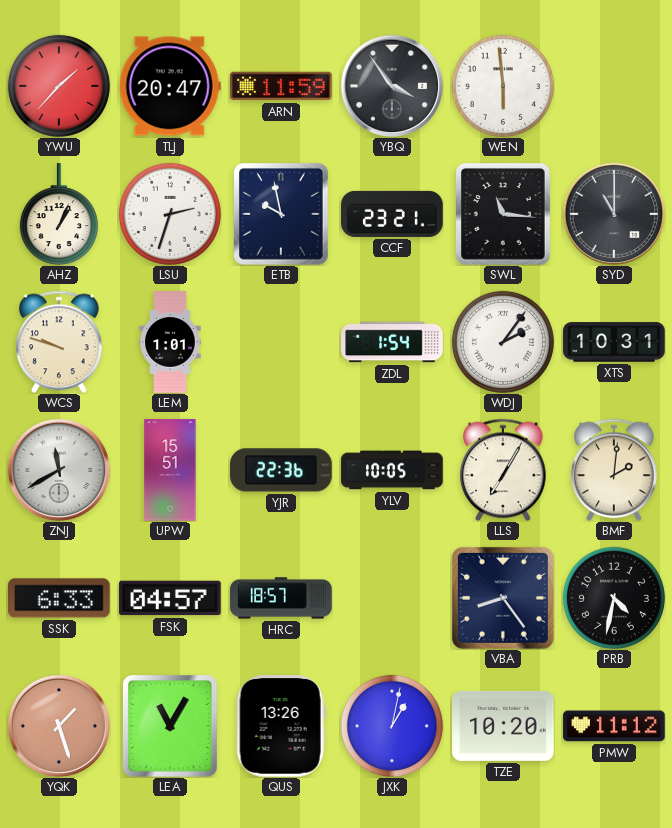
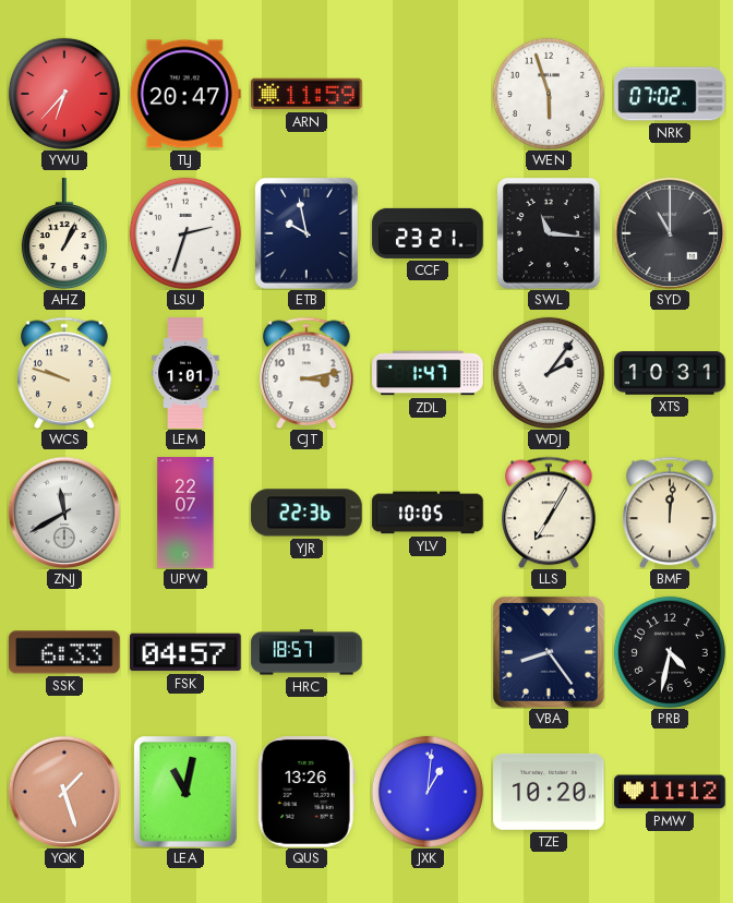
YWU: 1:37 -> 6:37 (64, 94)
YBQ: 3:54 -> none (392, 86)
WEN: 5:59 -> 5:57 (549, 94)
NRK: none -> 07:02 (670, 94)
CJT: none -> 3:13 (307, 373)
ZDL: 1:54 -> 1:47 (428, 373)
UPW: 15:51 -> 22:07 (185, 513)
BMF: 2:01 -> 12:01 (670, 513)
LEA: 11:05 -> 11:02 (185, 792)
JXK: 1:02 -> 1:01 (428, 792)
